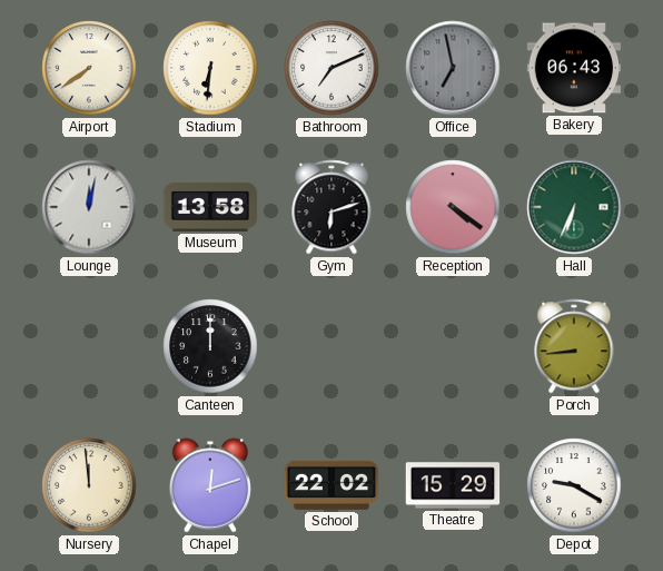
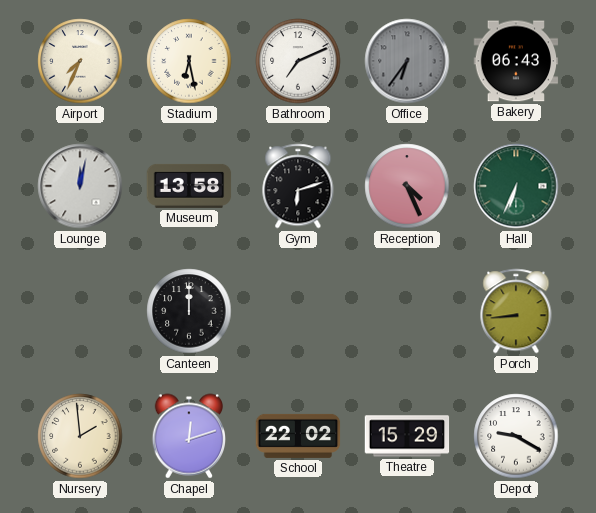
Airport: 7:39 -> 7:34 (80, 61)
Stadium: 6:31 -> 6:28 (189, 61)
Office: 6:58 -> 6:36 (407, 61)
Reception: 4:21 -> 4:26 (407, 186)
Nursery: 11:59 -> 1:59 (80, 436)
